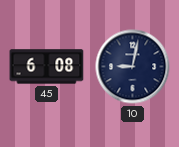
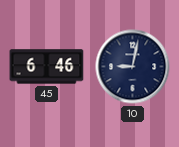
45: 6:08 -> 6:46 (47, 67)
